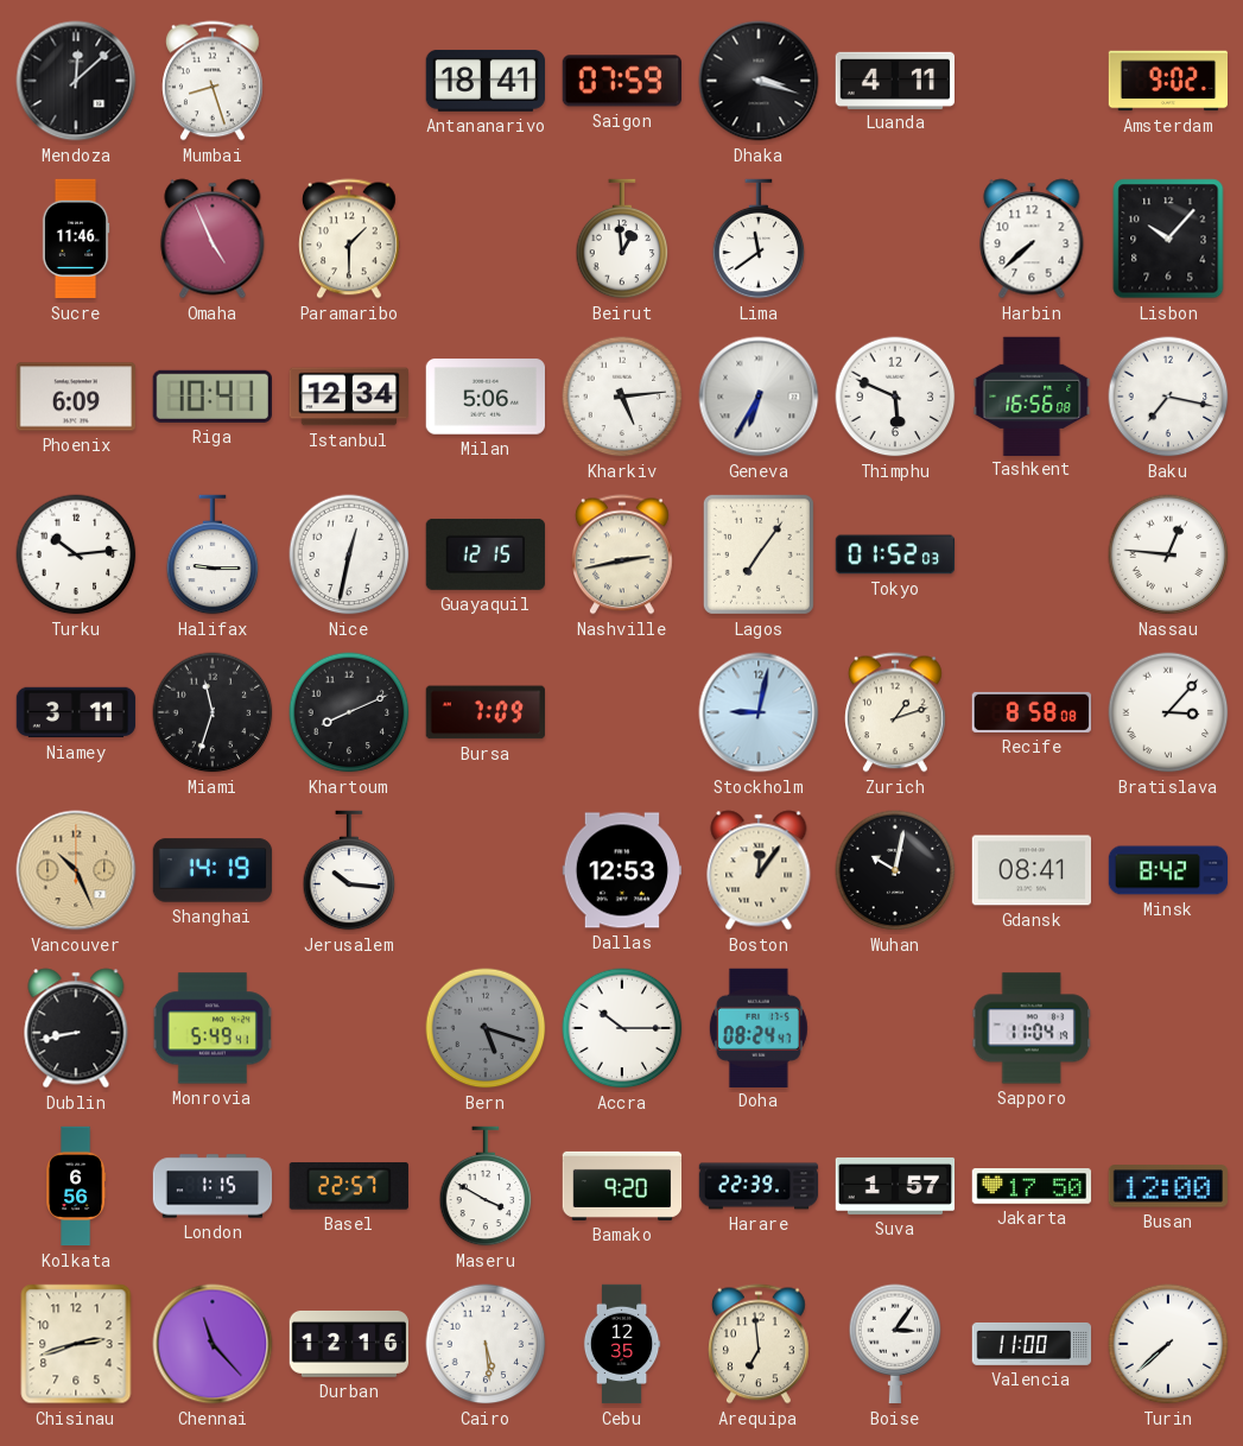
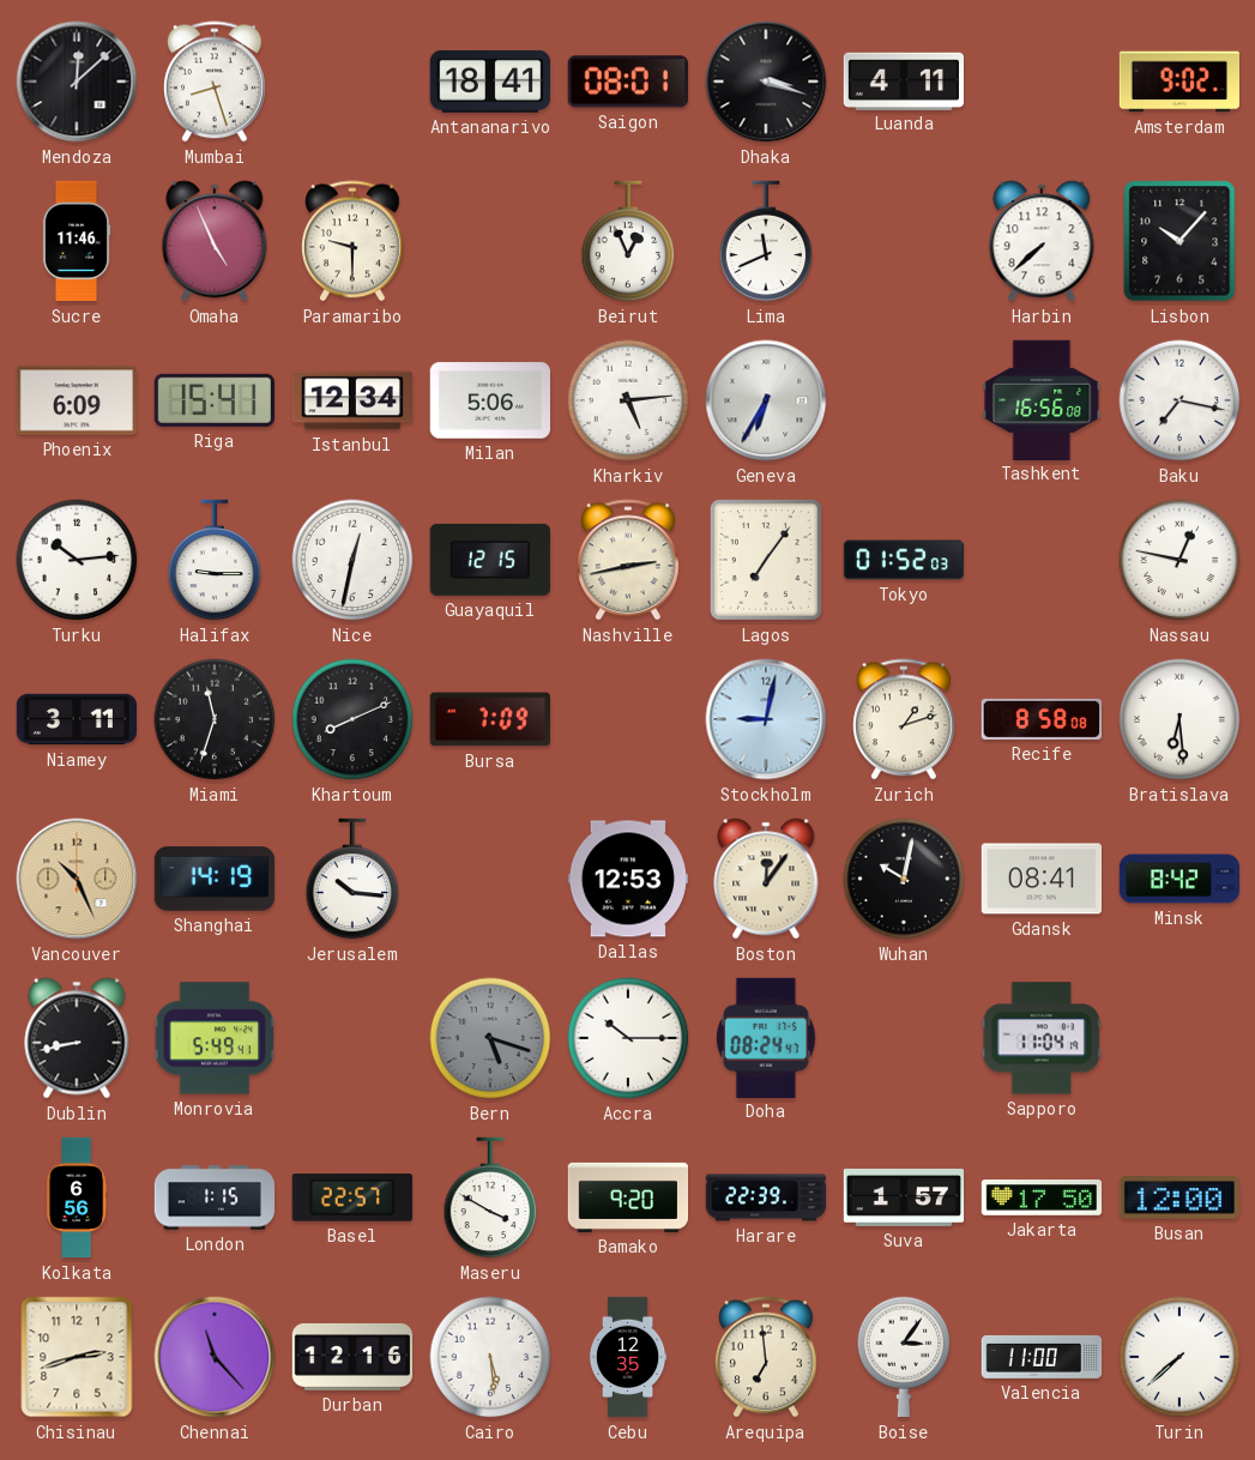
Saigon: 07:59 -> 08:01 (627, 82)
Paramaribo: 1:30 -> 9:30 (354, 241)
Beirut: 12:59 -> 12:56 (628, 241)
Lima: 11:39 -> 11:41 (766, 241)
Riga: 10:41 -> 15:41 (215, 400)
Thimphu: 5:49 -> none (895, 397)
Nassau: 12:46 -> 12:47 (1179, 560)
Bratislava: 3:07 -> 6:29 (1179, 719)
